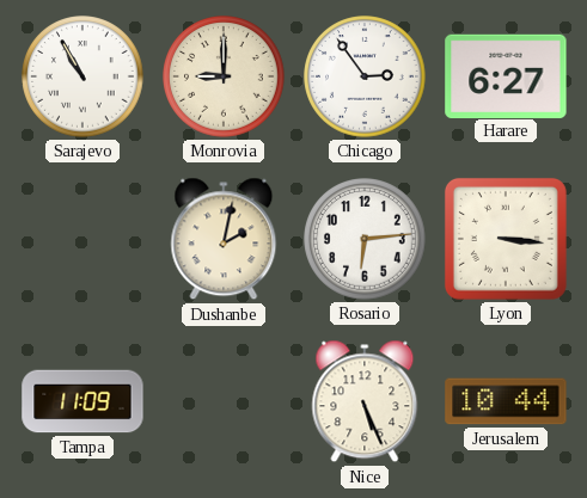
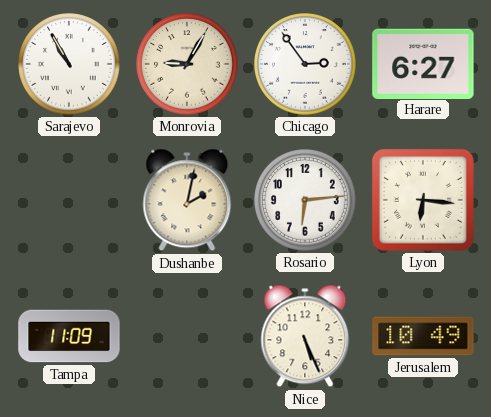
Monrovia: 9:00 -> 9:05 (187, 64)
Lyon: 3:16 -> 6:16 (423, 200)
Jerusalem: 10:44 -> 10:49 (423, 336)
